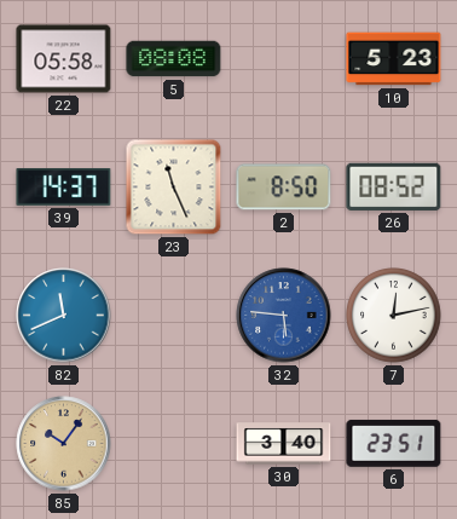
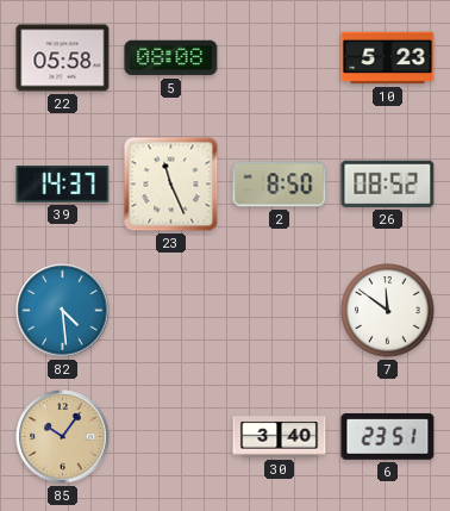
82: 11:41 -> 4:29 (63, 311)
32: 5:46 -> none (284, 316)
7: 12:13 -> 11:51 (388, 311)
